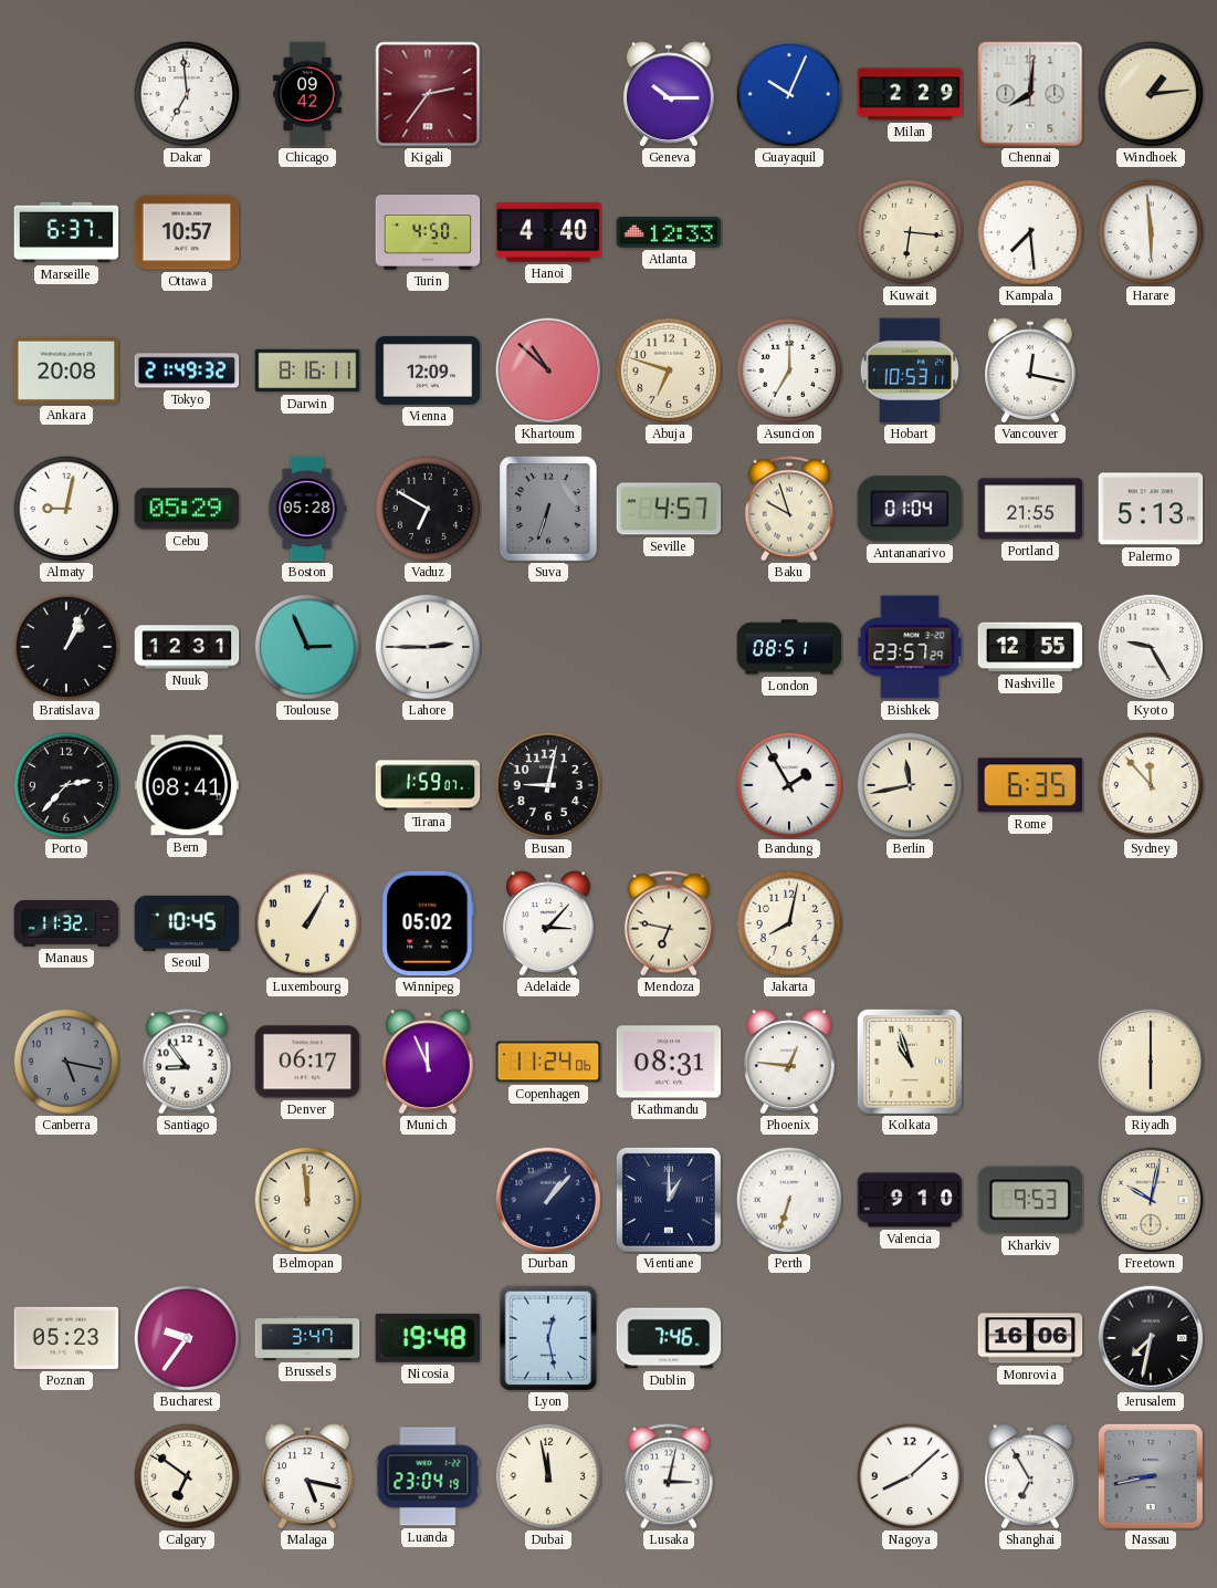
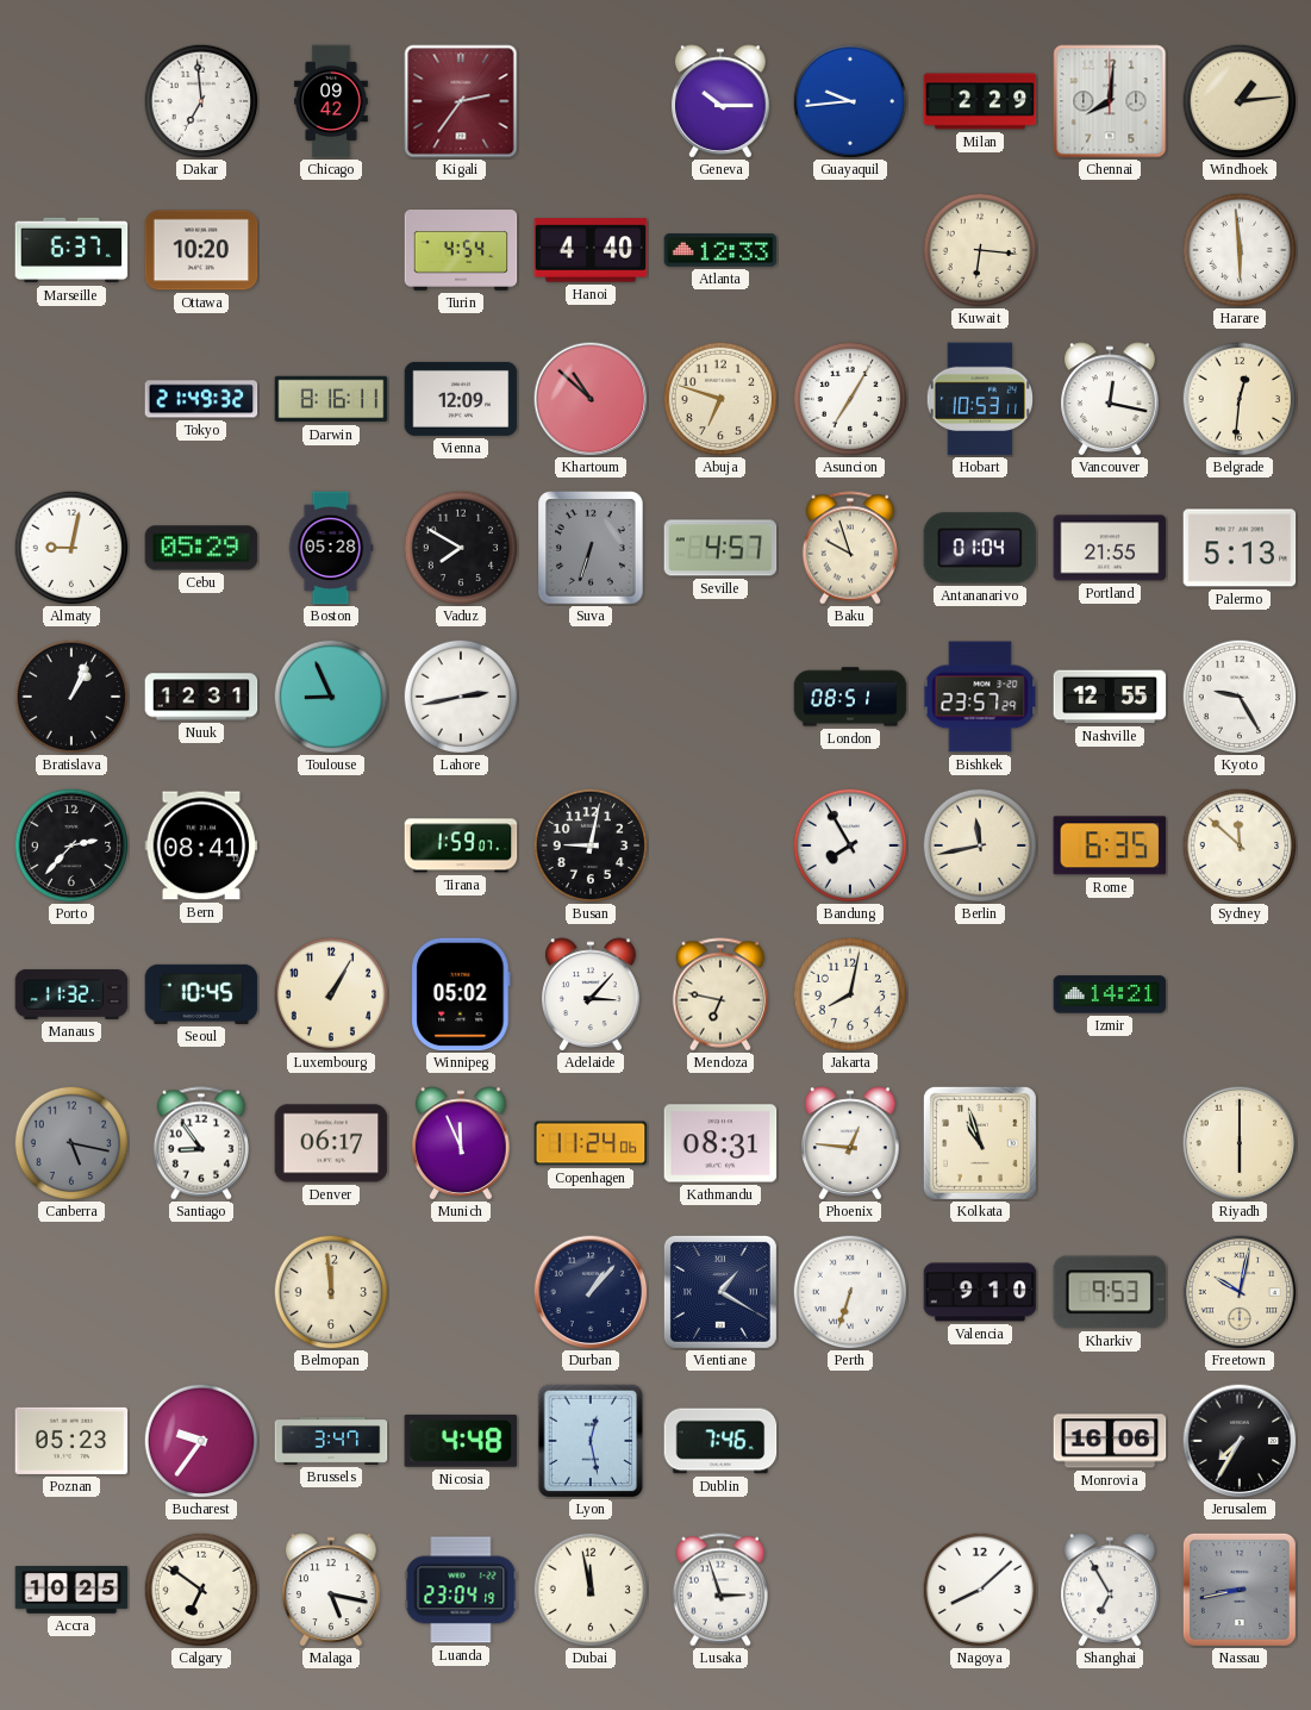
Guayaquil: 10:04 -> 9:44 (850, 101)
Ottawa: 10:57 -> 10:20 (201, 250)
Turin: 4:50 -> 4:54 (461, 251)
Kampala: 7:29 -> none (1030, 232)
Ankara: 20:08 -> none (66, 370)
Asuncion: 7:00 -> 7:05 (850, 399)
Belgrade: none -> 12:31 (1240, 399)
Vaduz: 6:50 -> 7:50 (461, 548)
Toulouse: 2:56 -> 8:56 (331, 697)
Lahore: 2:45 -> 2:43 (461, 697)
Bandung: 1:55 -> 7:55 (850, 845)
Sydney: 11:53 -> 11:52 (1240, 845)
Izmir: none -> 14:21 (1110, 994)
Vientiane: 1:00 -> 1:20 (720, 1292)
Nicosia: 19:48 -> 4:48 (461, 1441)
Jerusalem: 7:32 -> 7:35 (1240, 1441)
Accra: none -> 10:25 (71, 1590)
Lusaka: 3:02 -> 2:57 (720, 1590)
